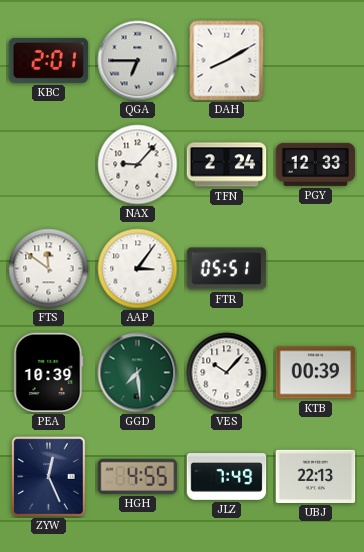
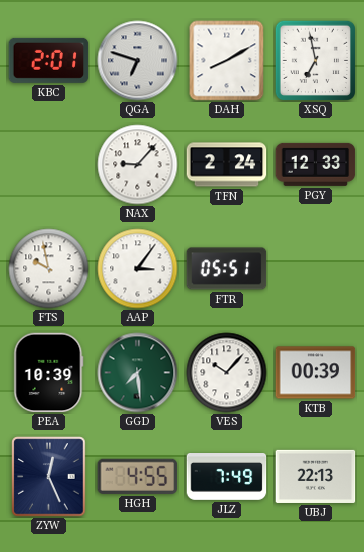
QGA: 6:45 -> 6:48 (138, 61)
XSQ: none -> 6:58 (315, 60)
FTS: 11:51 -> 9:58 (49, 269)
